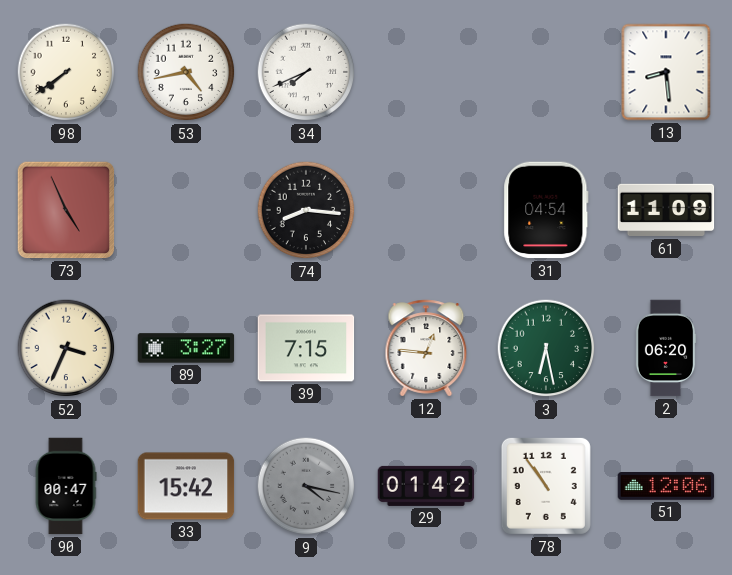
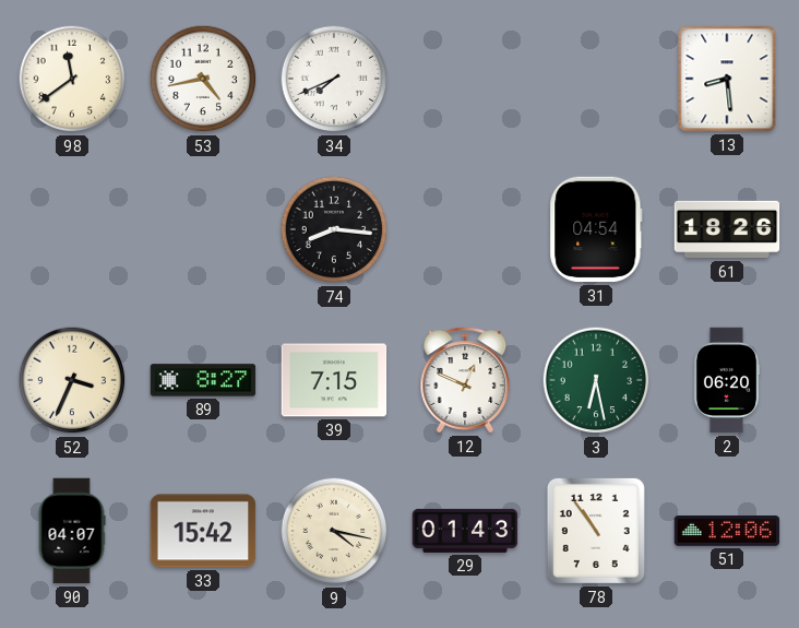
98: 7:39 -> 11:39 (72, 79)
73: 4:56 -> none (66, 210)
61: 11:09 -> 18:26 (727, 229)
89: 3:27 -> 8:27 (203, 380)
12: 12:46 -> 12:49 (465, 380)
90: 00:47 -> 04:07 (72, 531)
9 dial: grey -> cream (334, 531)
29: 01:42 -> 01:43 (465, 531)
